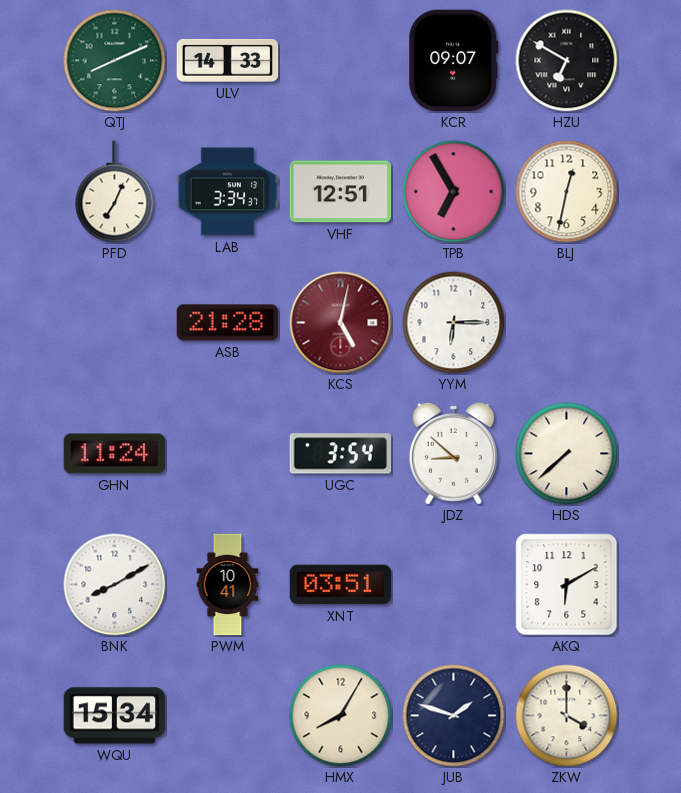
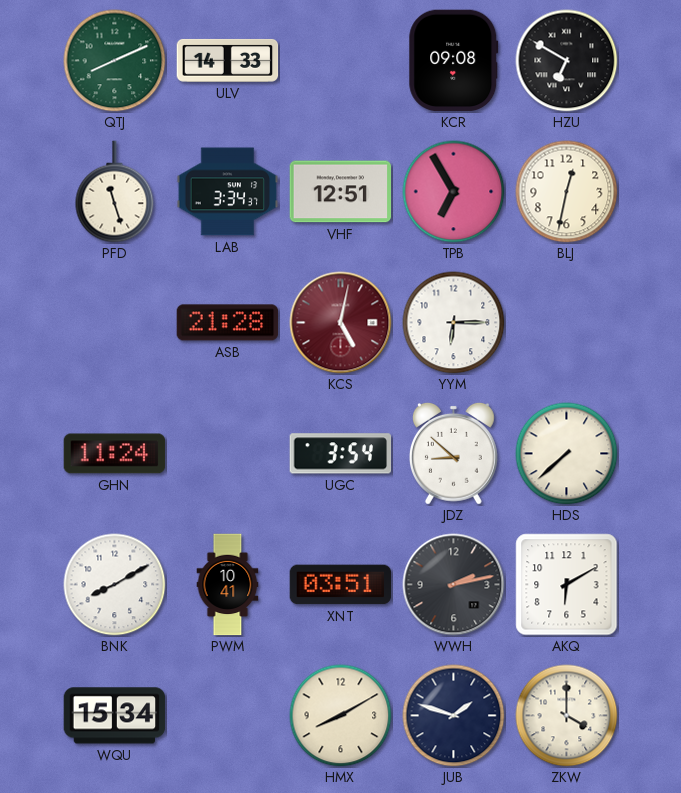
KCR: 09:07 -> 09:08 (454, 61)
PFD: 7:04 -> 11:27 (115, 192)
WWH: none -> 2:13 (454, 585)
HMX: 8:05 -> 8:10 (341, 716)
